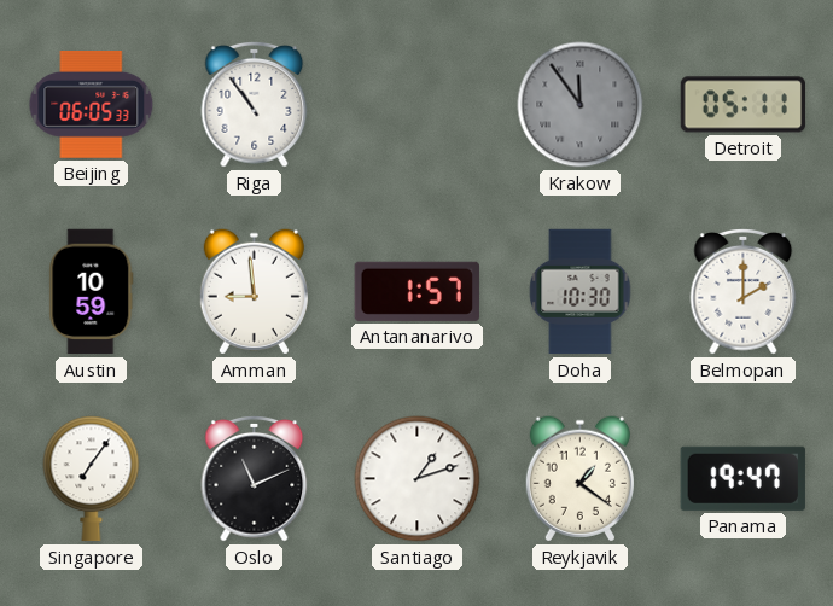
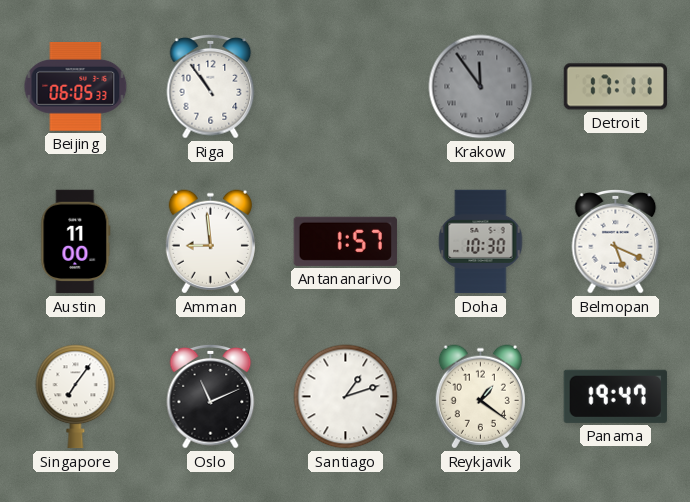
Detroit: 05:11 -> 17:11 (616, 87)
Austin: 10:59 -> 11:00 (76, 242)
Belmopan: 2:00 -> 5:19 (616, 242)
